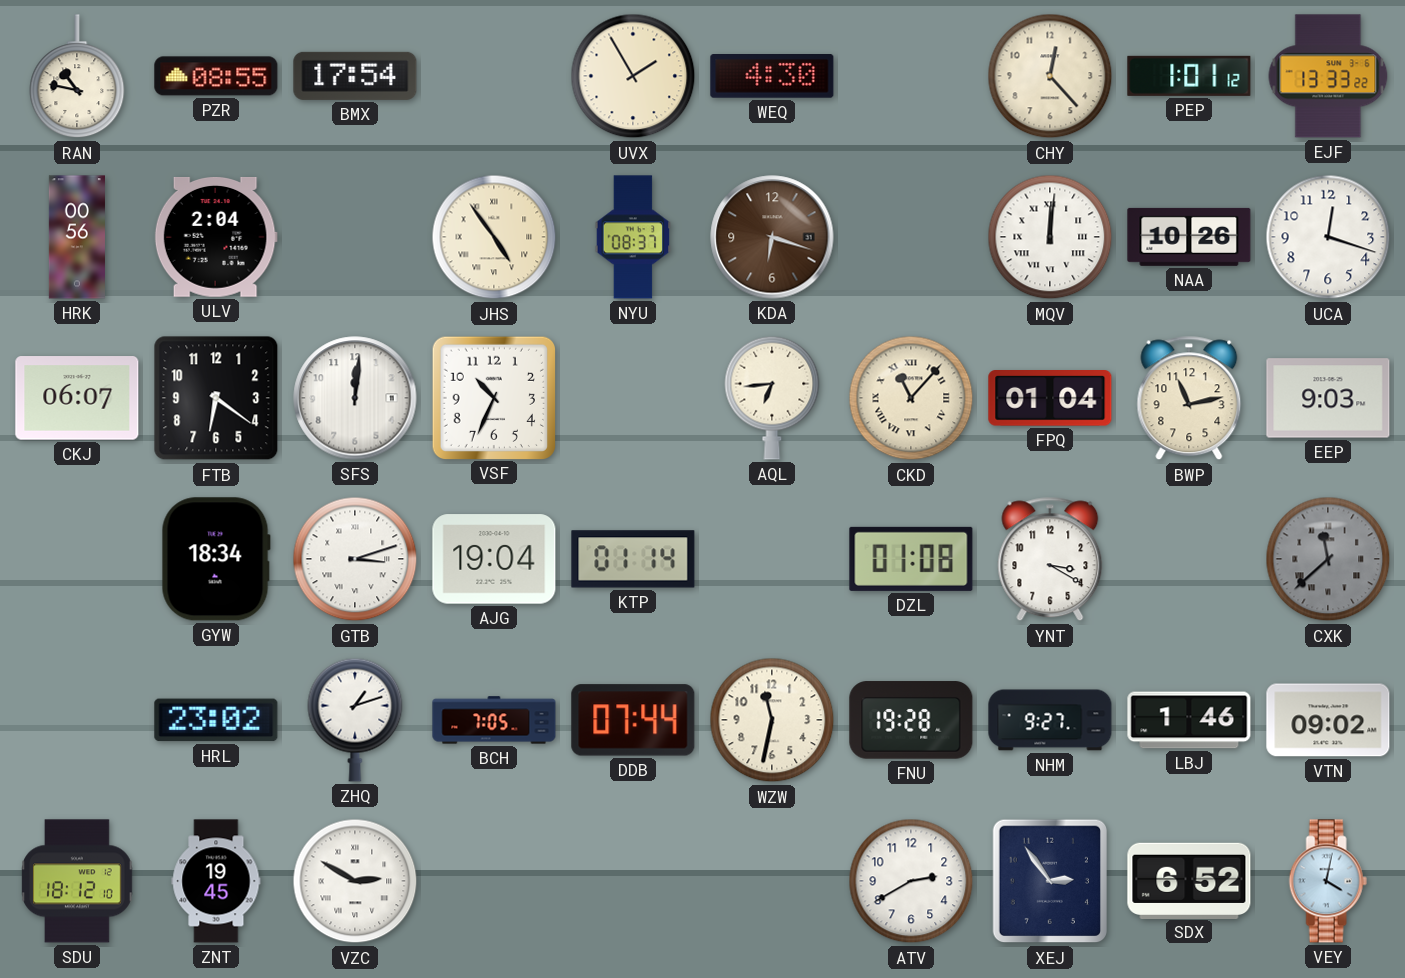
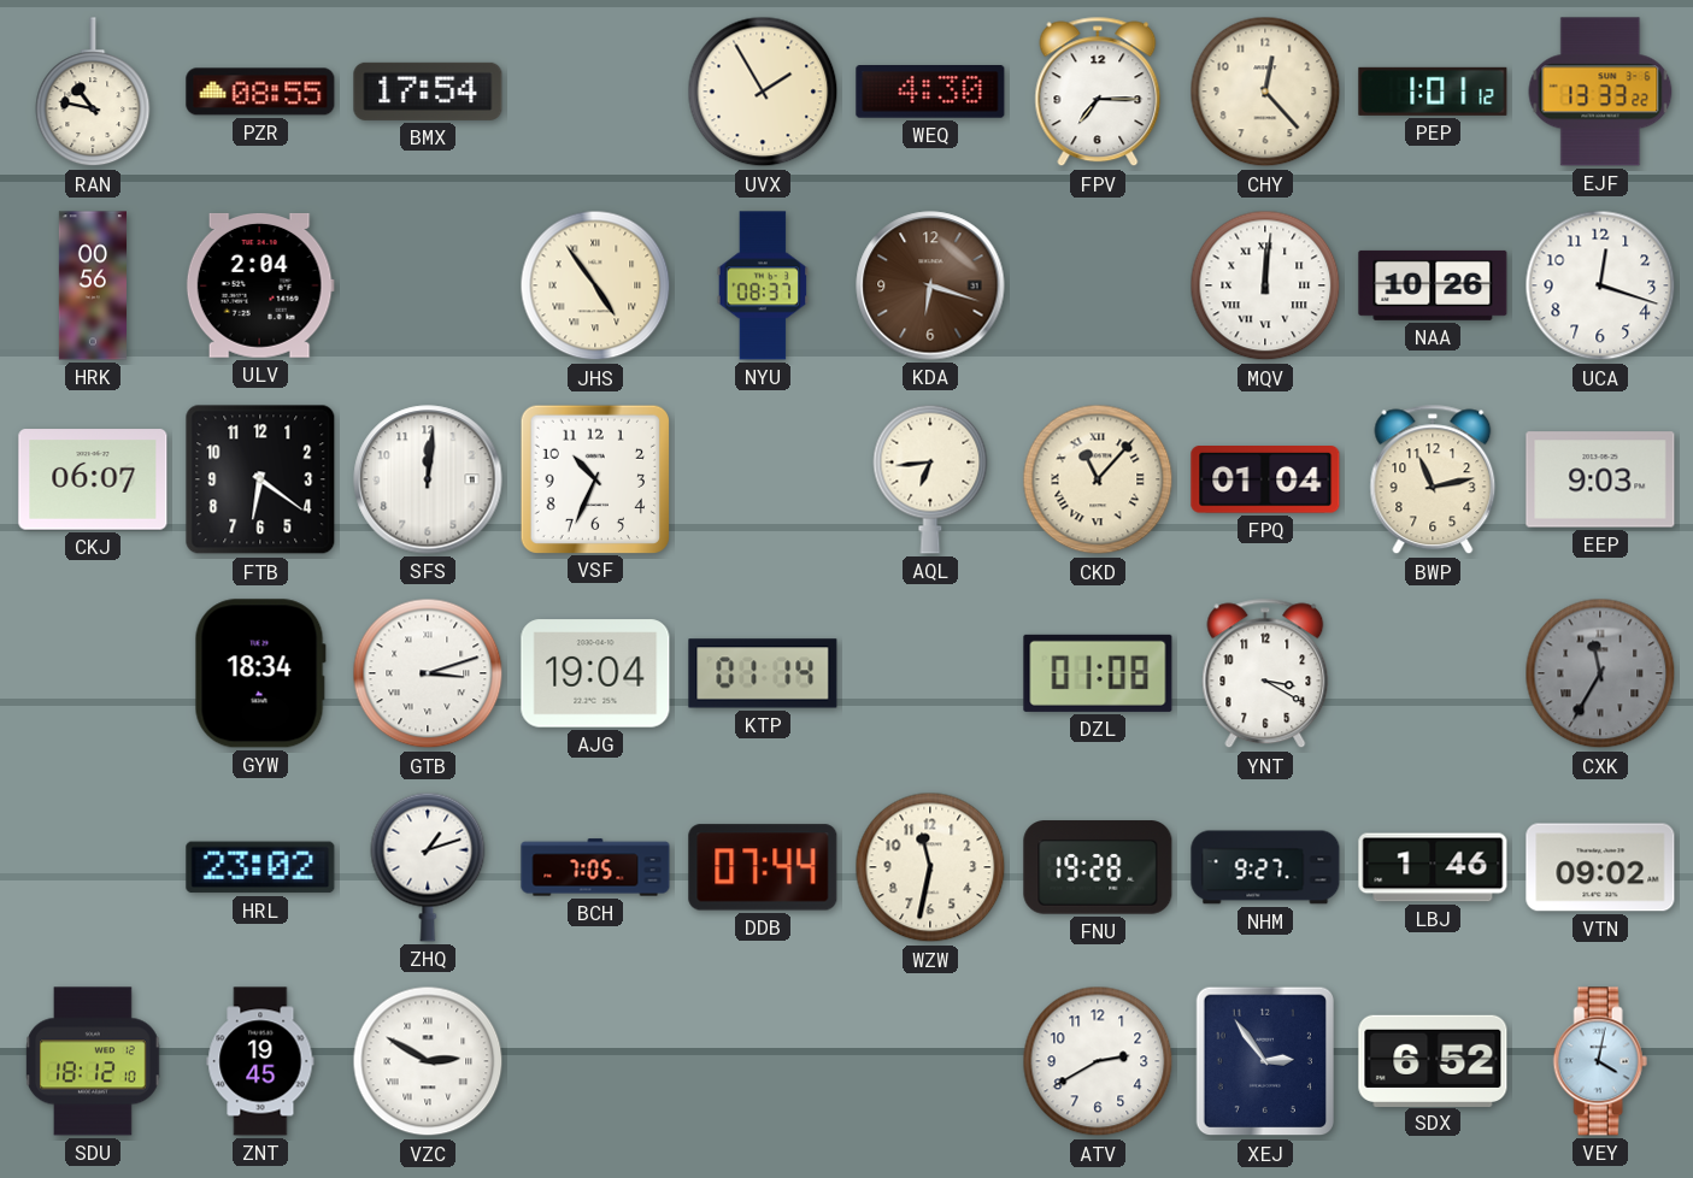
FPV: none -> 7:15 (1098, 92)
CXK: 11:38 -> 11:35 (1600, 673)
